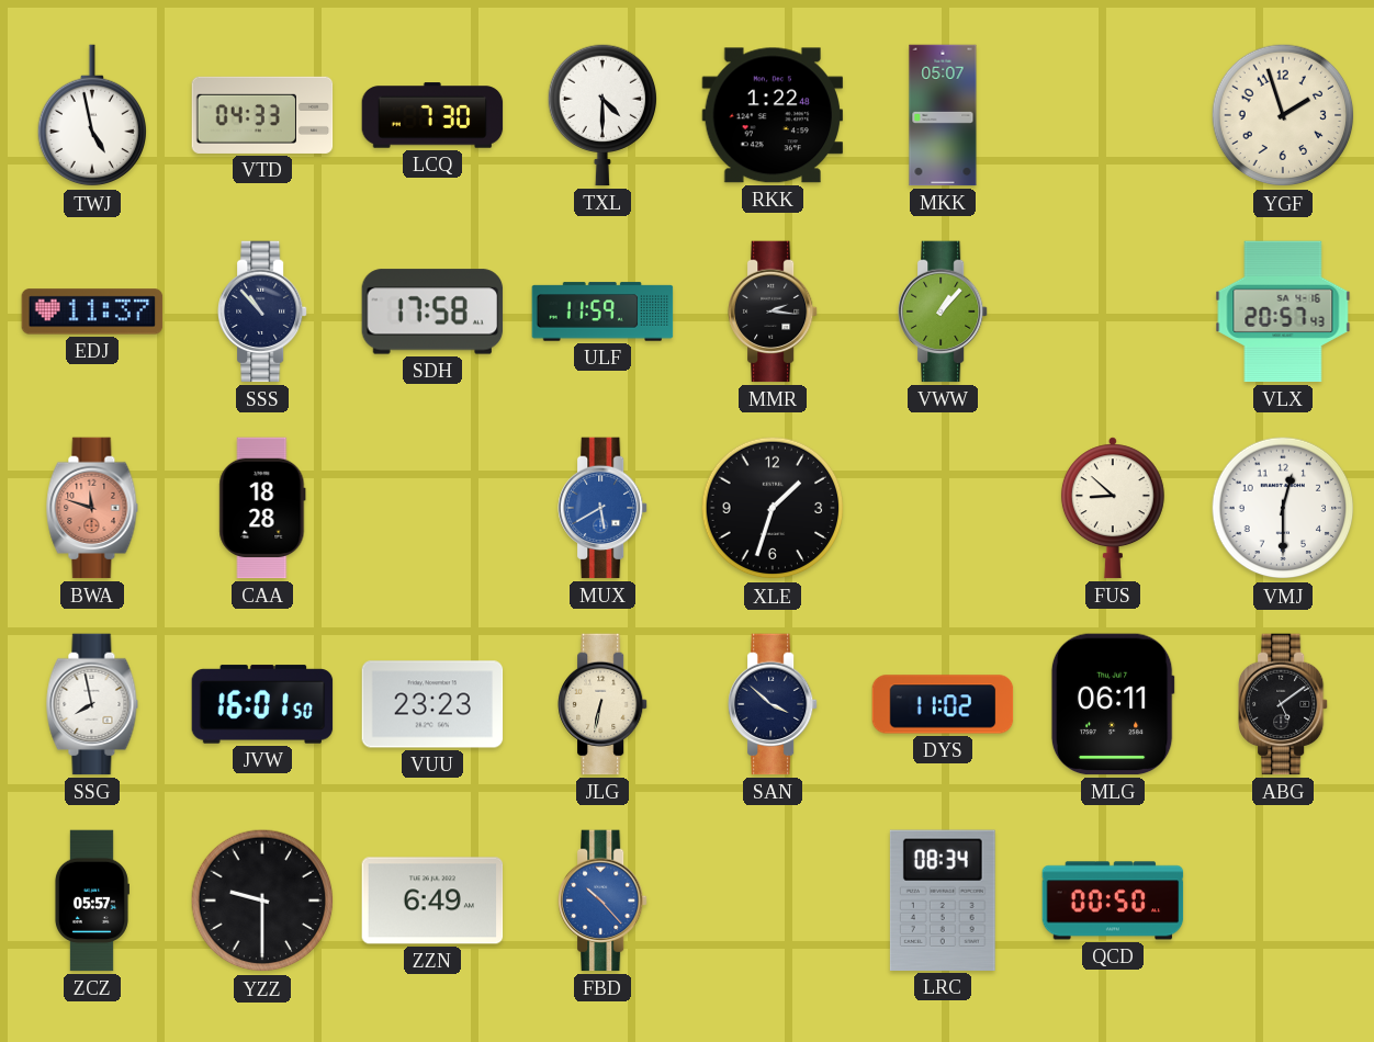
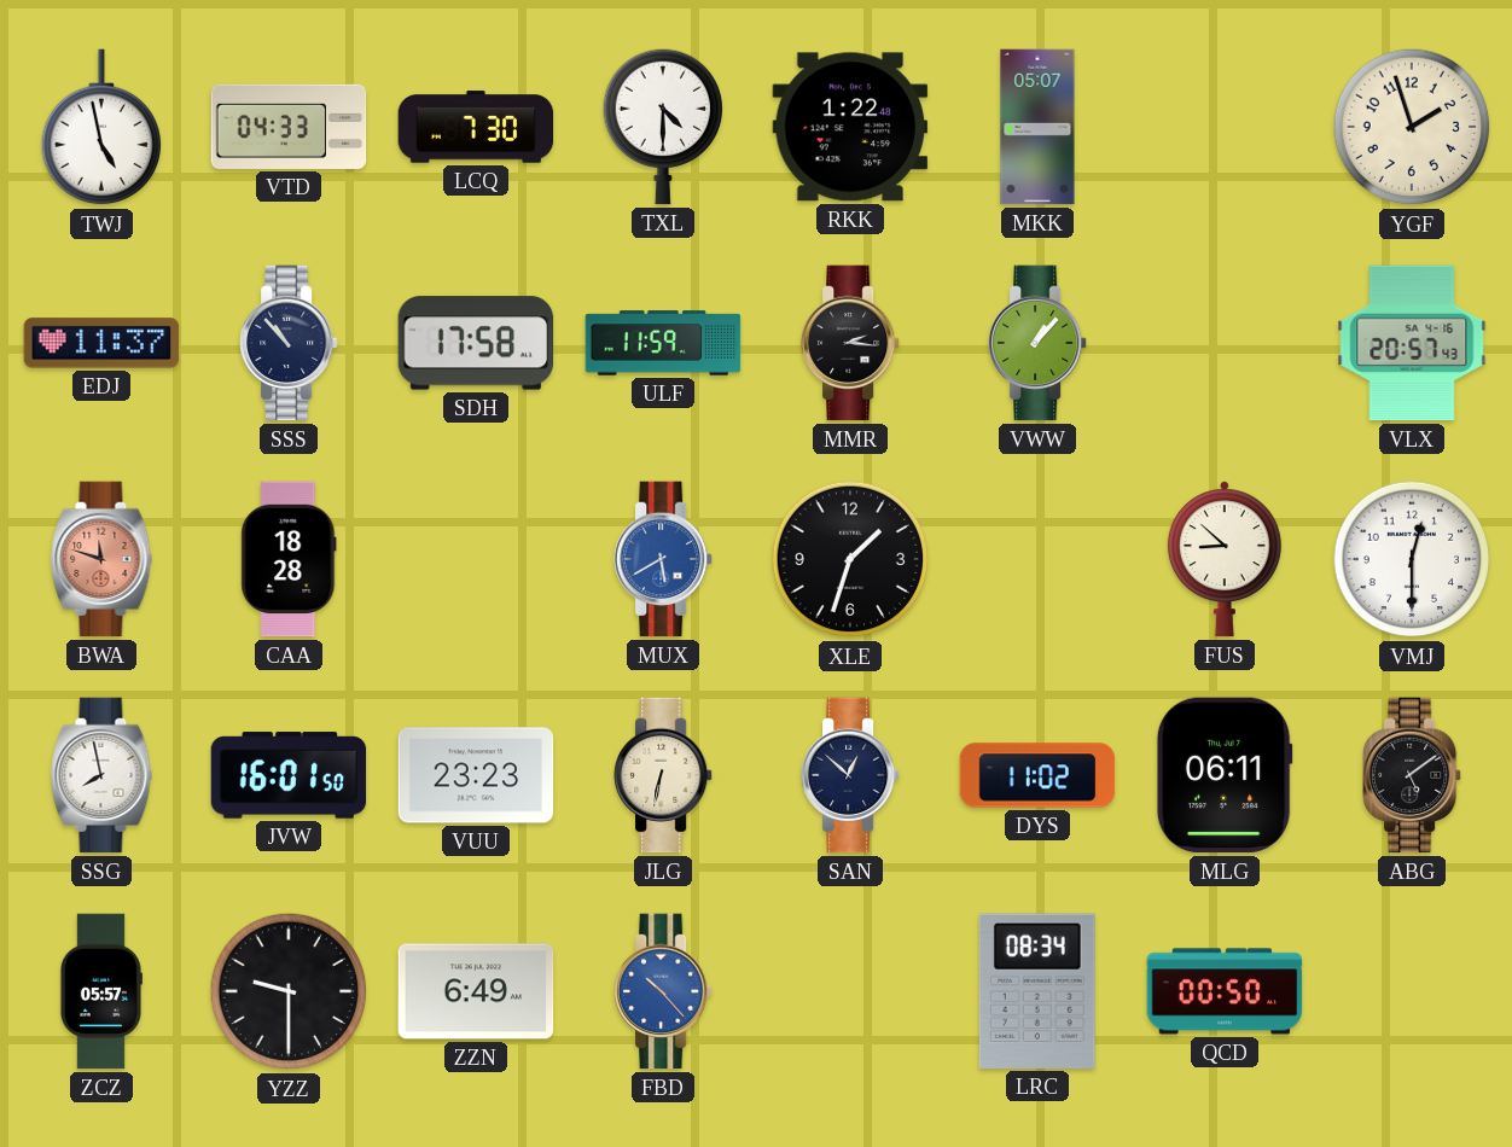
SAN: 3:52 -> 12:52 (851, 775)
